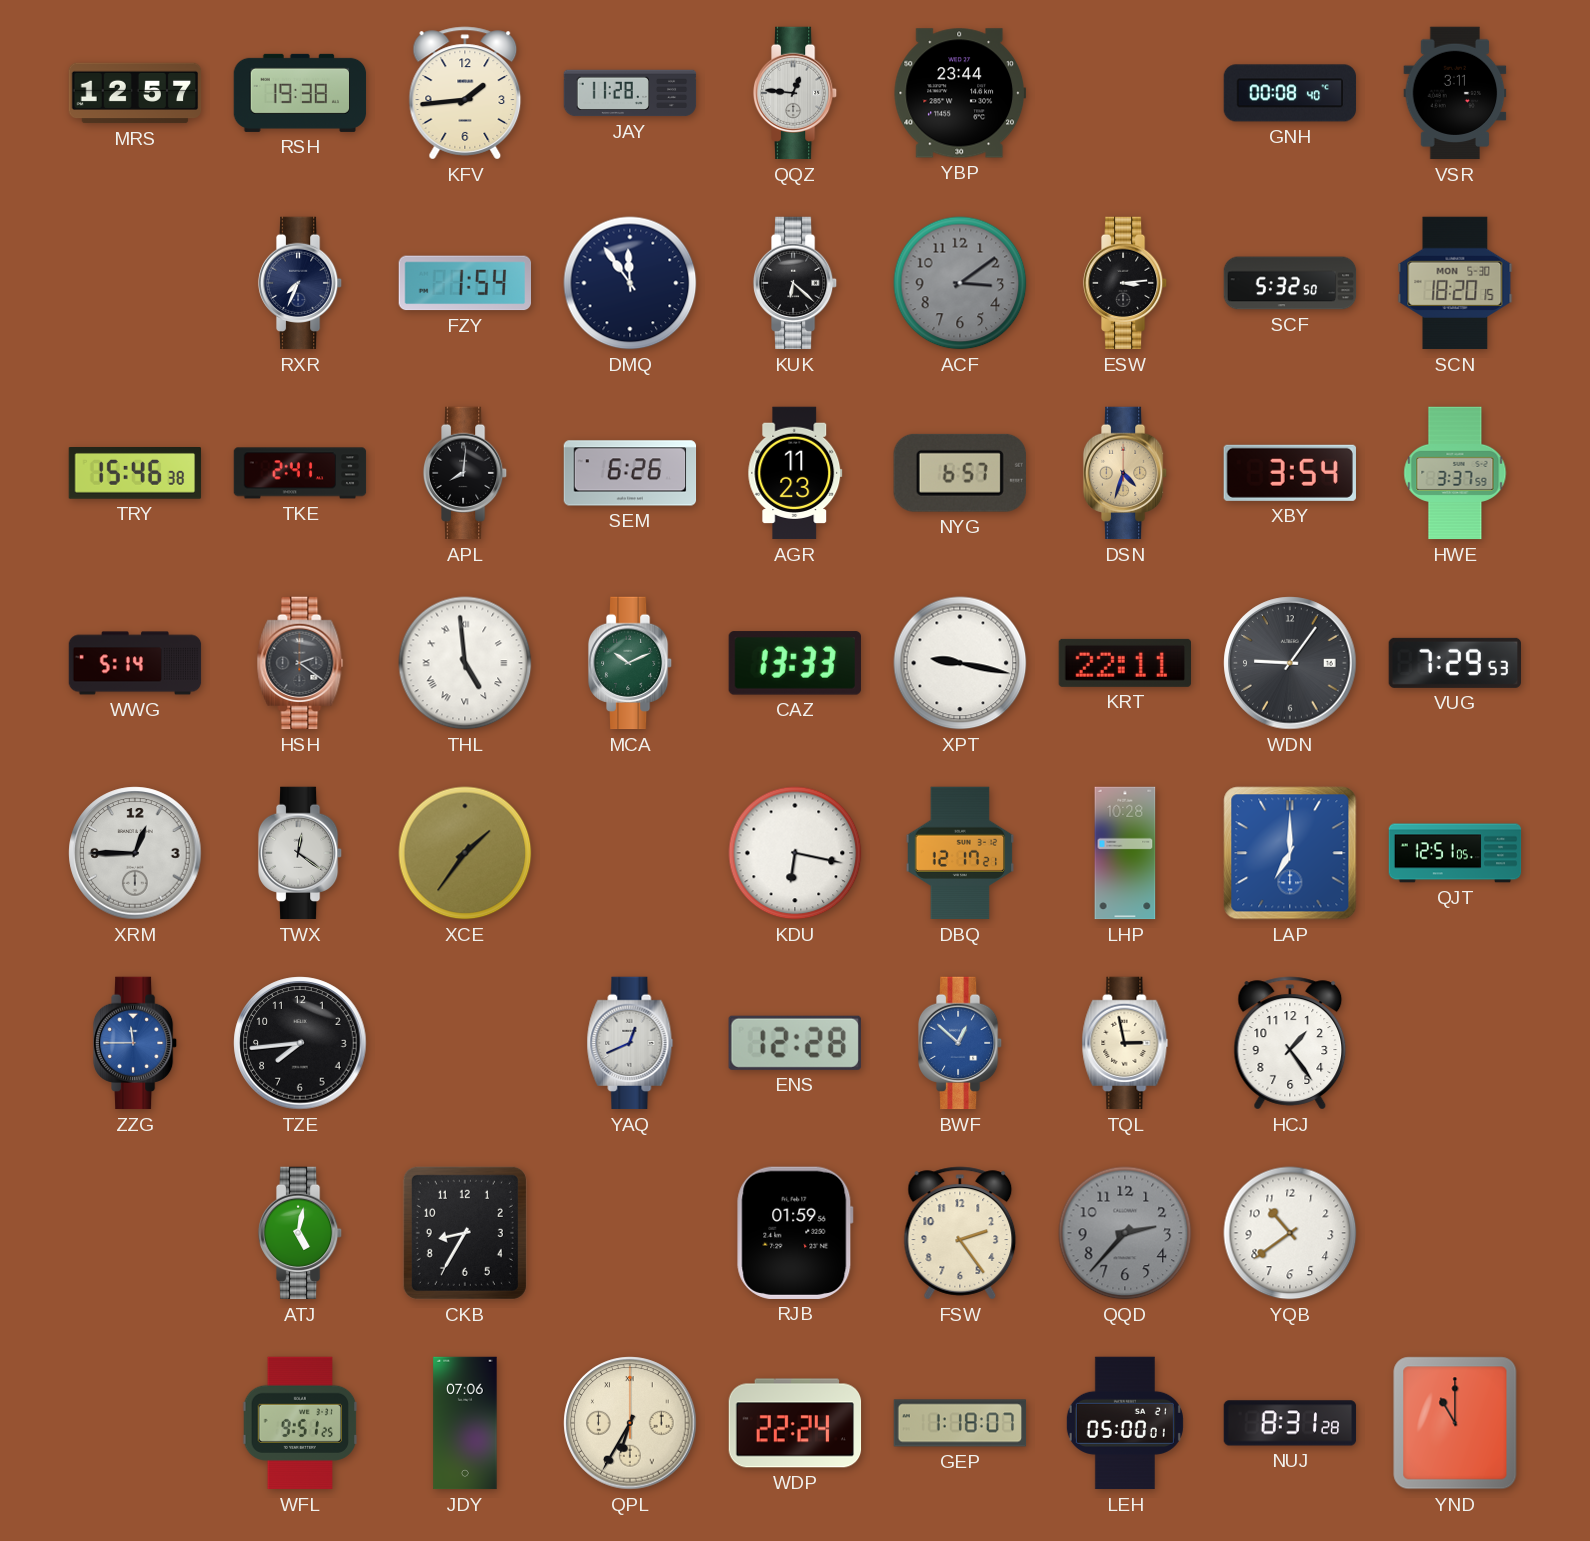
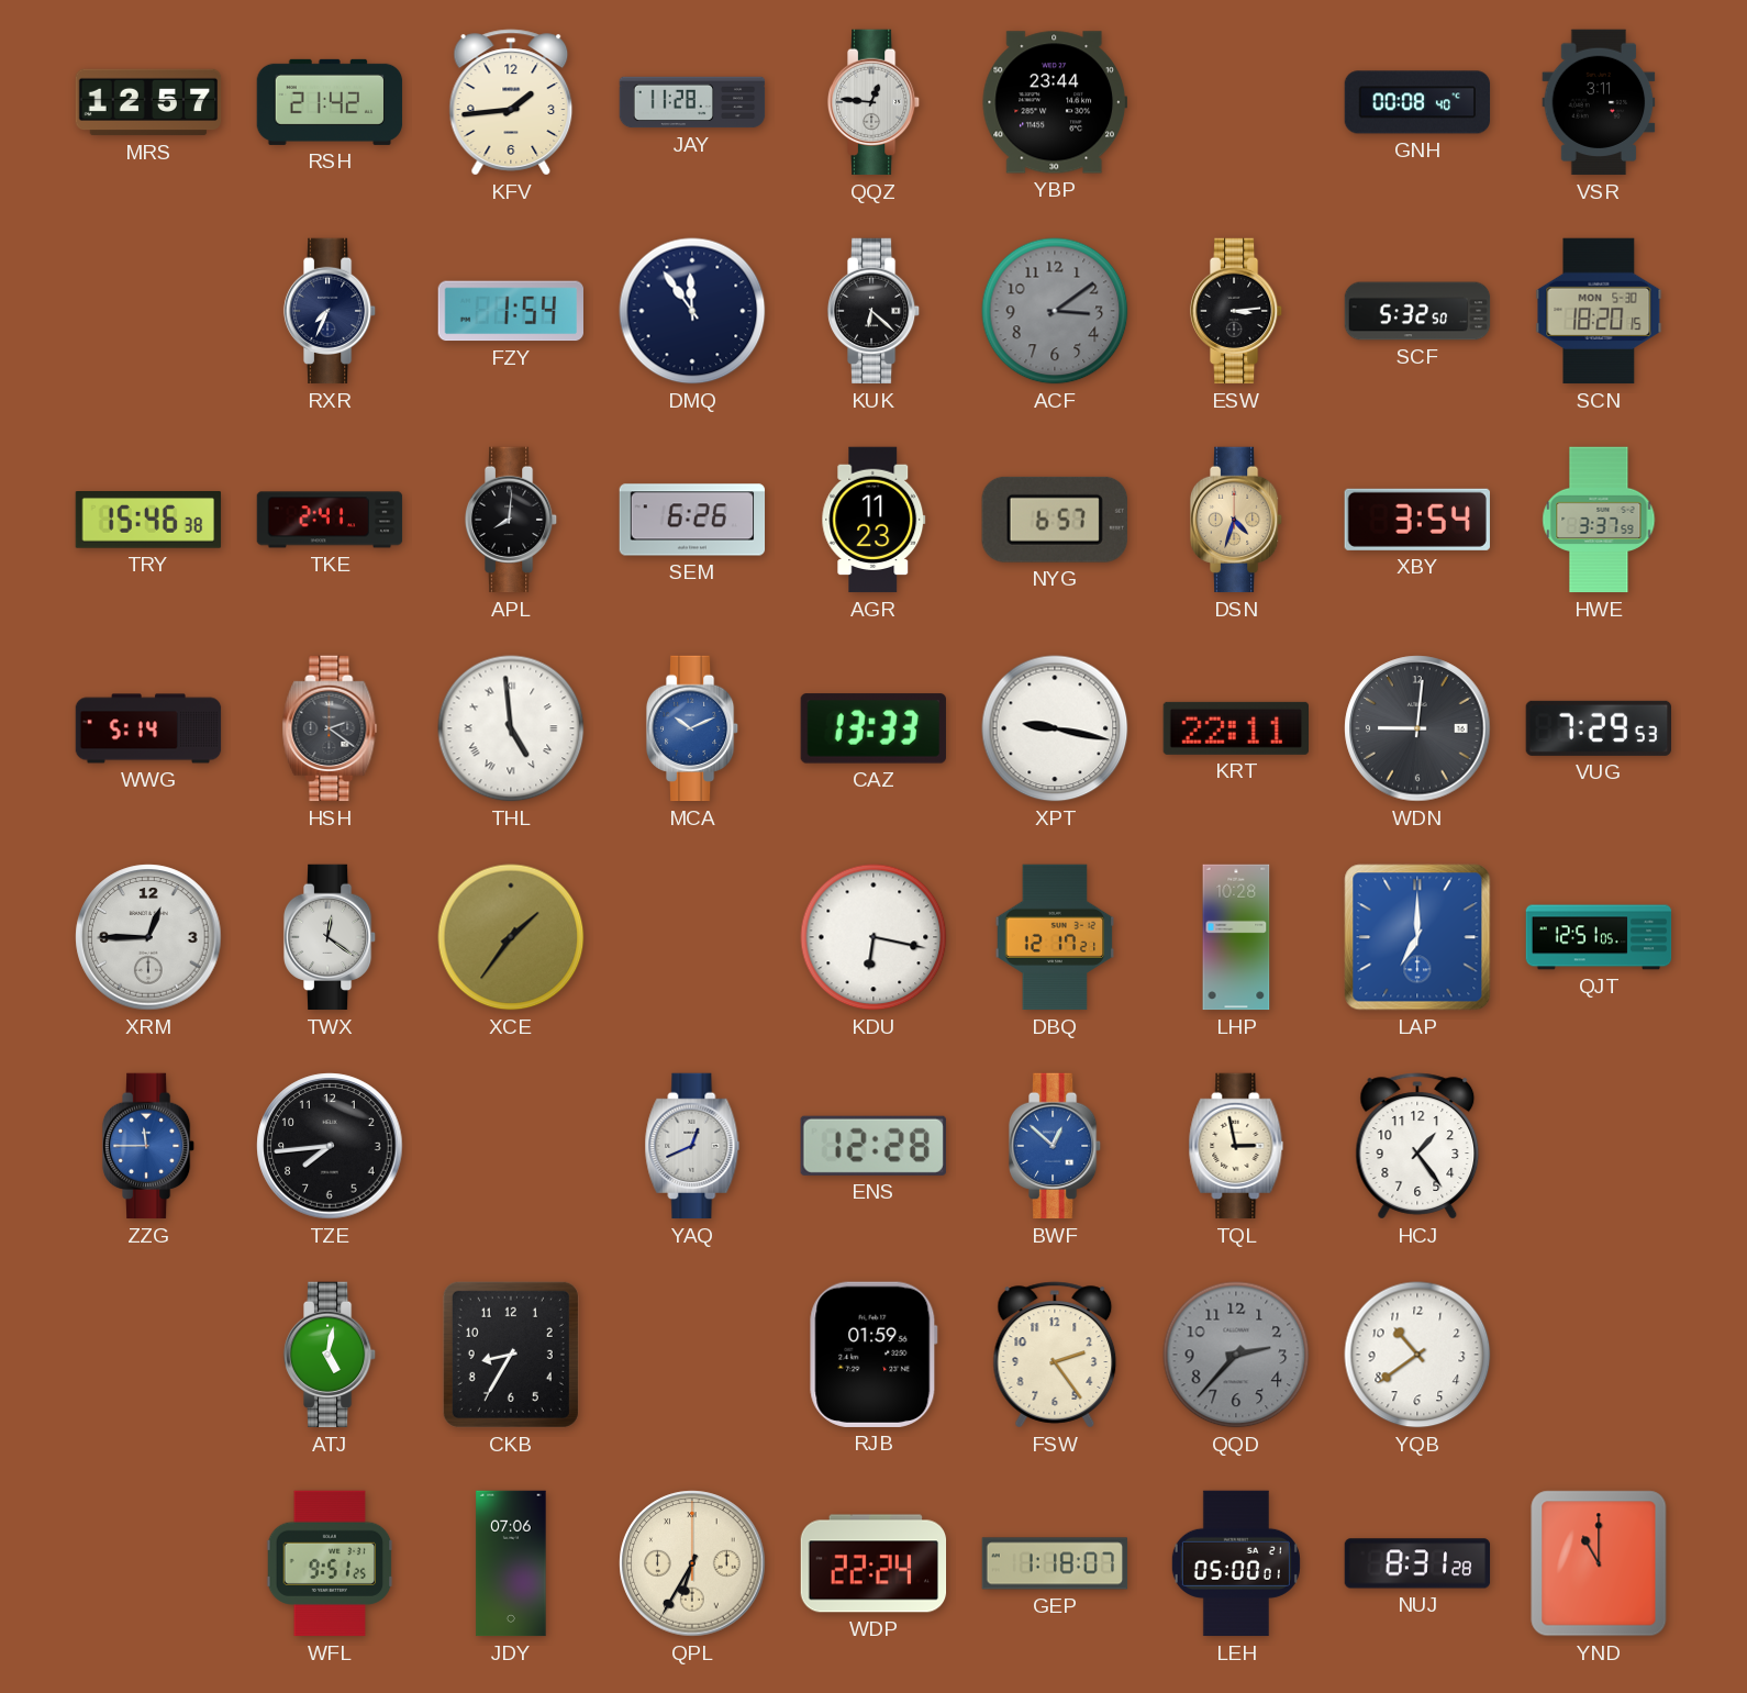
RSH: 19:38 -> 21:42 (330, 102)
MCA dial: green -> blue (692, 728)
WDN: 9:06 -> 9:01 (1417, 728)
